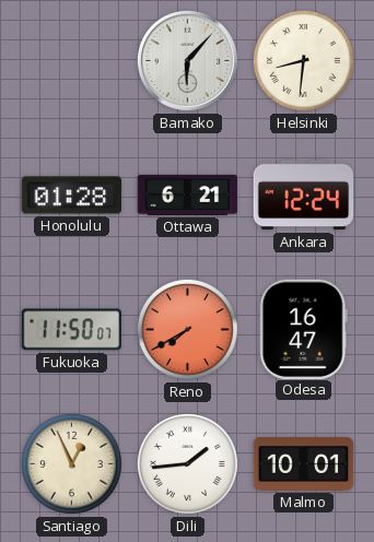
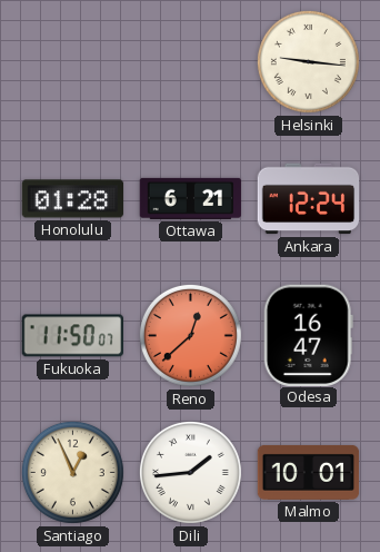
Bamako: 6:07 -> none (187, 60)
Helsinki: 8:31 -> 9:16 (308, 61)
Reno: 7:40 -> 12:38 (190, 335)
